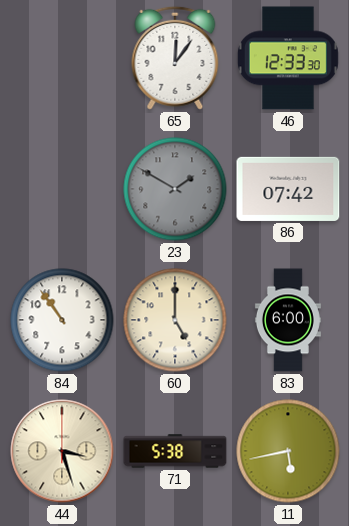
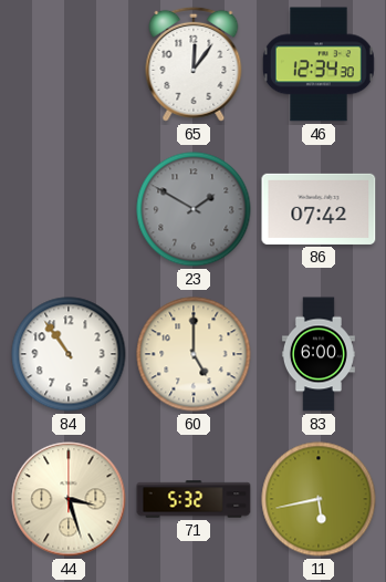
46: 12:33 -> 12:34 (319, 64)
71: 5:38 -> 5:32 (194, 499)
